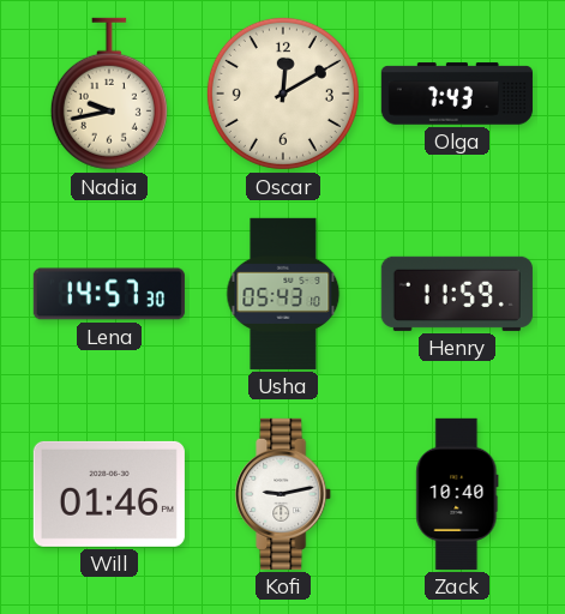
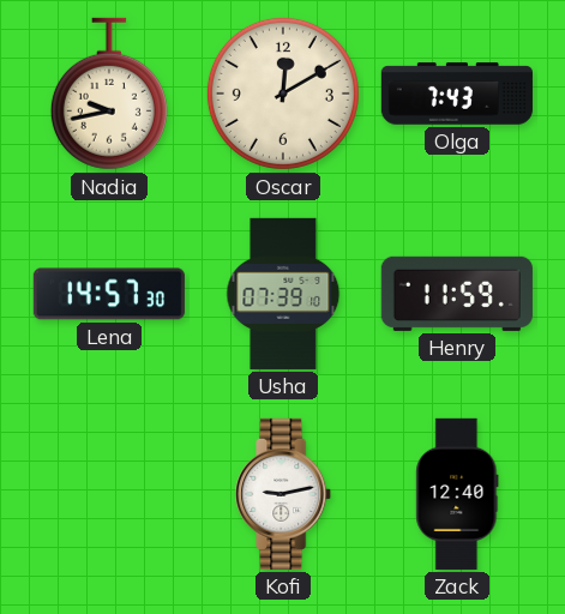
Usha: 05:43 -> 07:39 (283, 294)
Will: 01:46 -> none (109, 494)
Zack: 10:40 -> 12:40 (457, 494)
